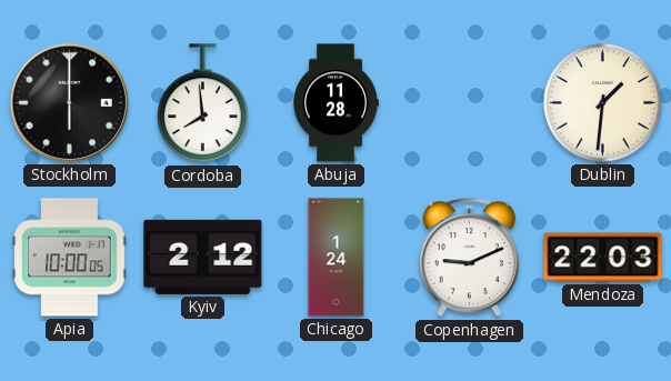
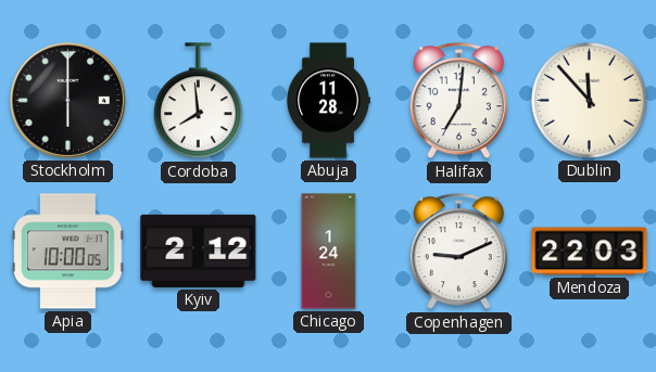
Halifax: none -> 7:01 (458, 101)
Dublin: 1:31 -> 11:53 (590, 101)
